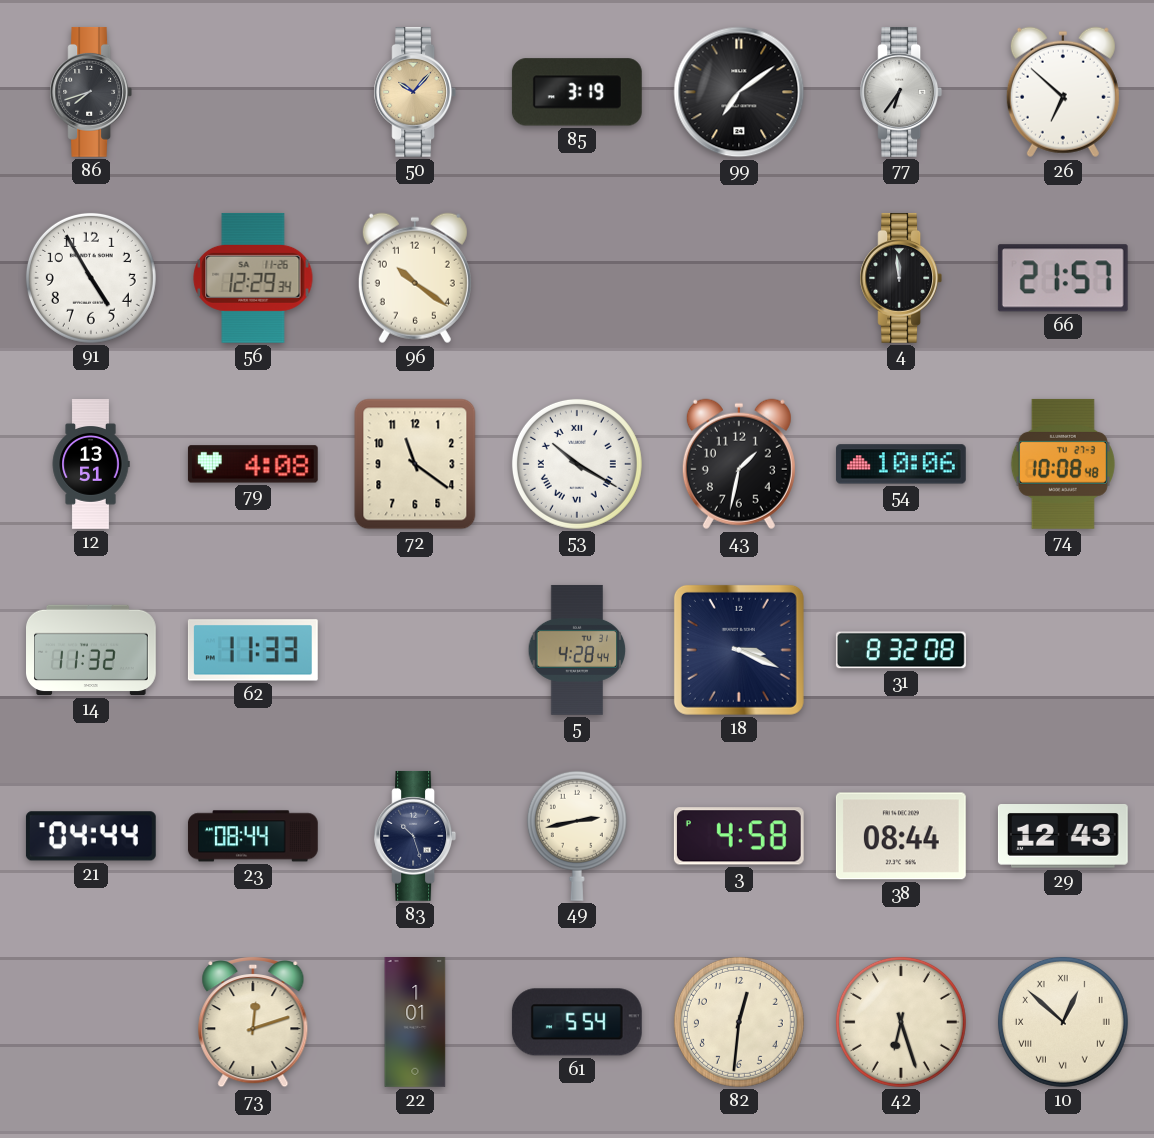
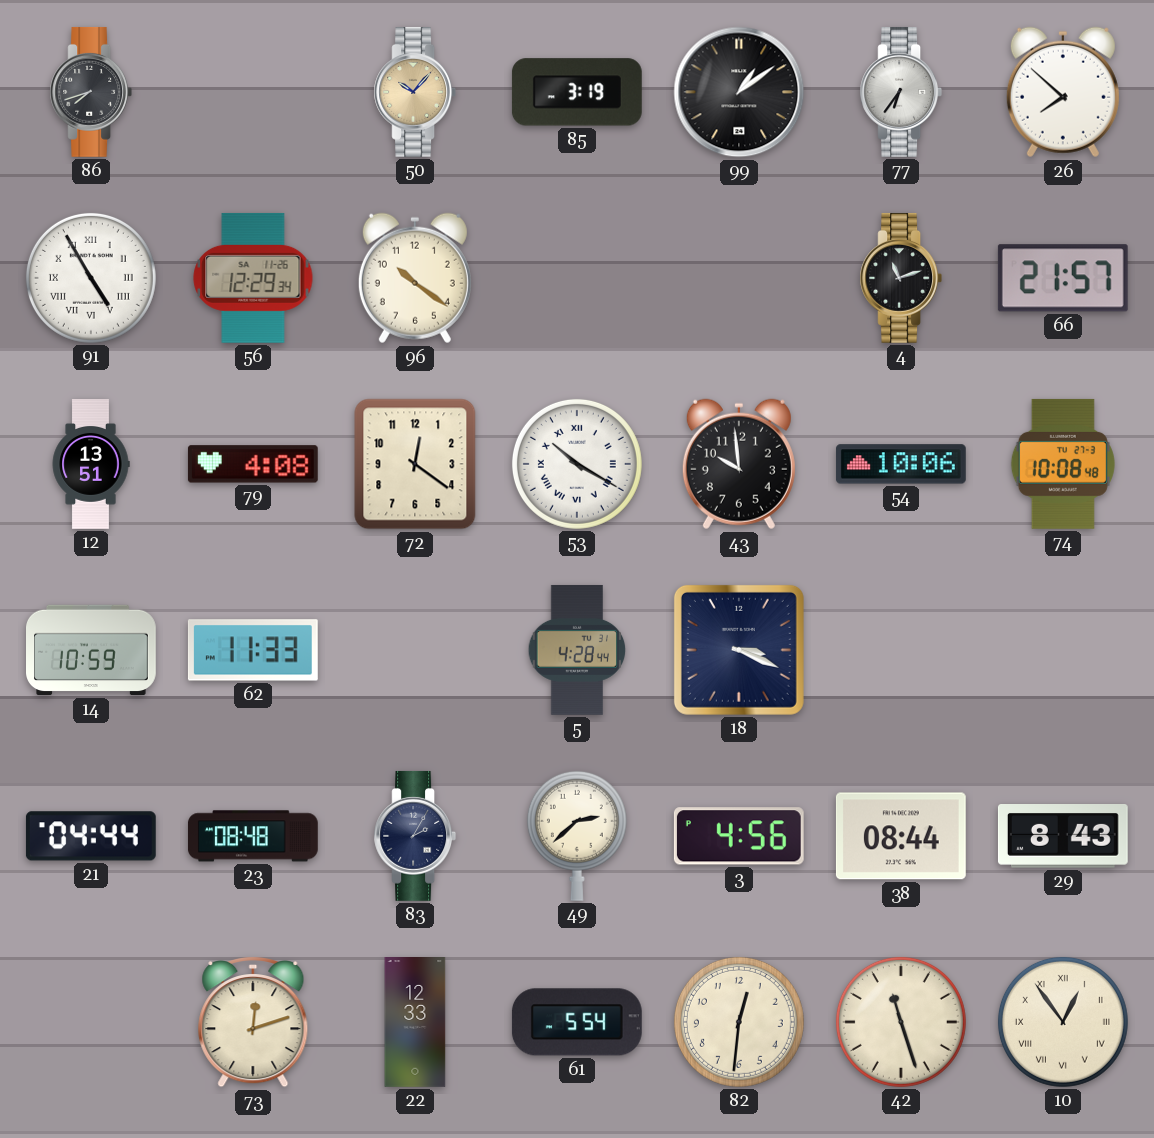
99: 7:09 -> 1:09 (739, 92)
26: 6:52 -> 7:52 (1063, 92)
91 numerals: Arabic -> Roman (91, 278)
4: 11:59 -> 11:12 (901, 278)
72: 11:21 -> 12:21 (415, 464)
43: 1:32 -> 9:59 (739, 464)
14: 11:32 -> 10:59 (92, 650)
31: 8:32 -> none (901, 650)
23: 08:44 -> 08:48 (253, 836)
83: 10:27 -> 2:05 (415, 836)
49: 2:43 -> 2:38 (577, 836)
3: 4:58 -> 4:56 (739, 836)
29: 12:43 -> 8:43 (1063, 837)
22: 1:01 -> 12:33 (415, 1023)
42: 6:27 -> 11:27 (901, 1022)
10: 12:52 -> 12:54 (1063, 1022)
